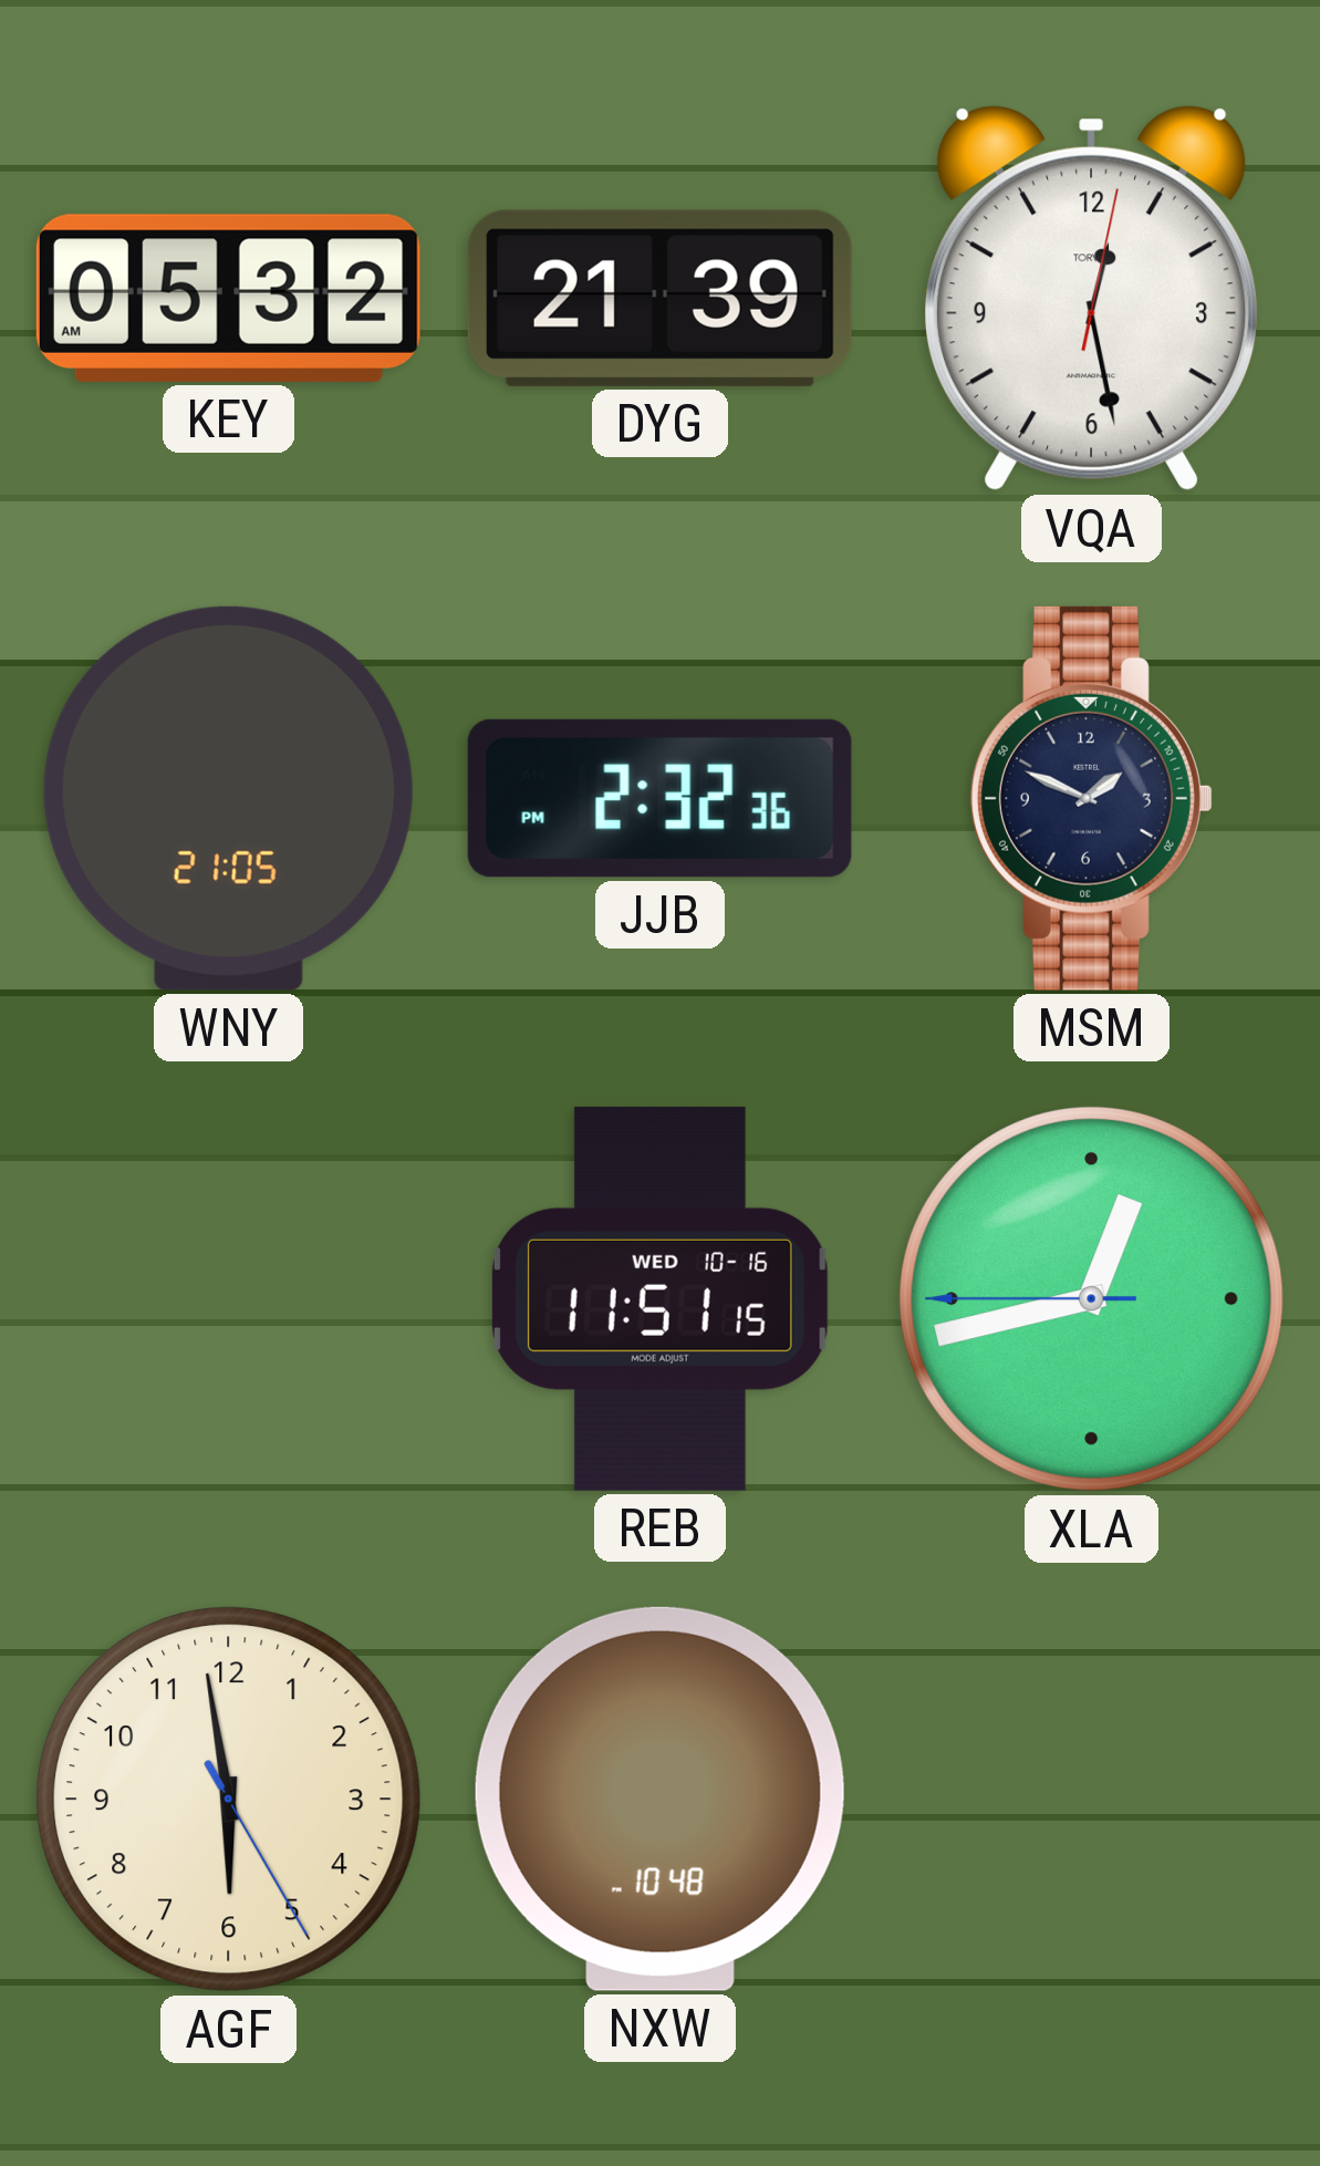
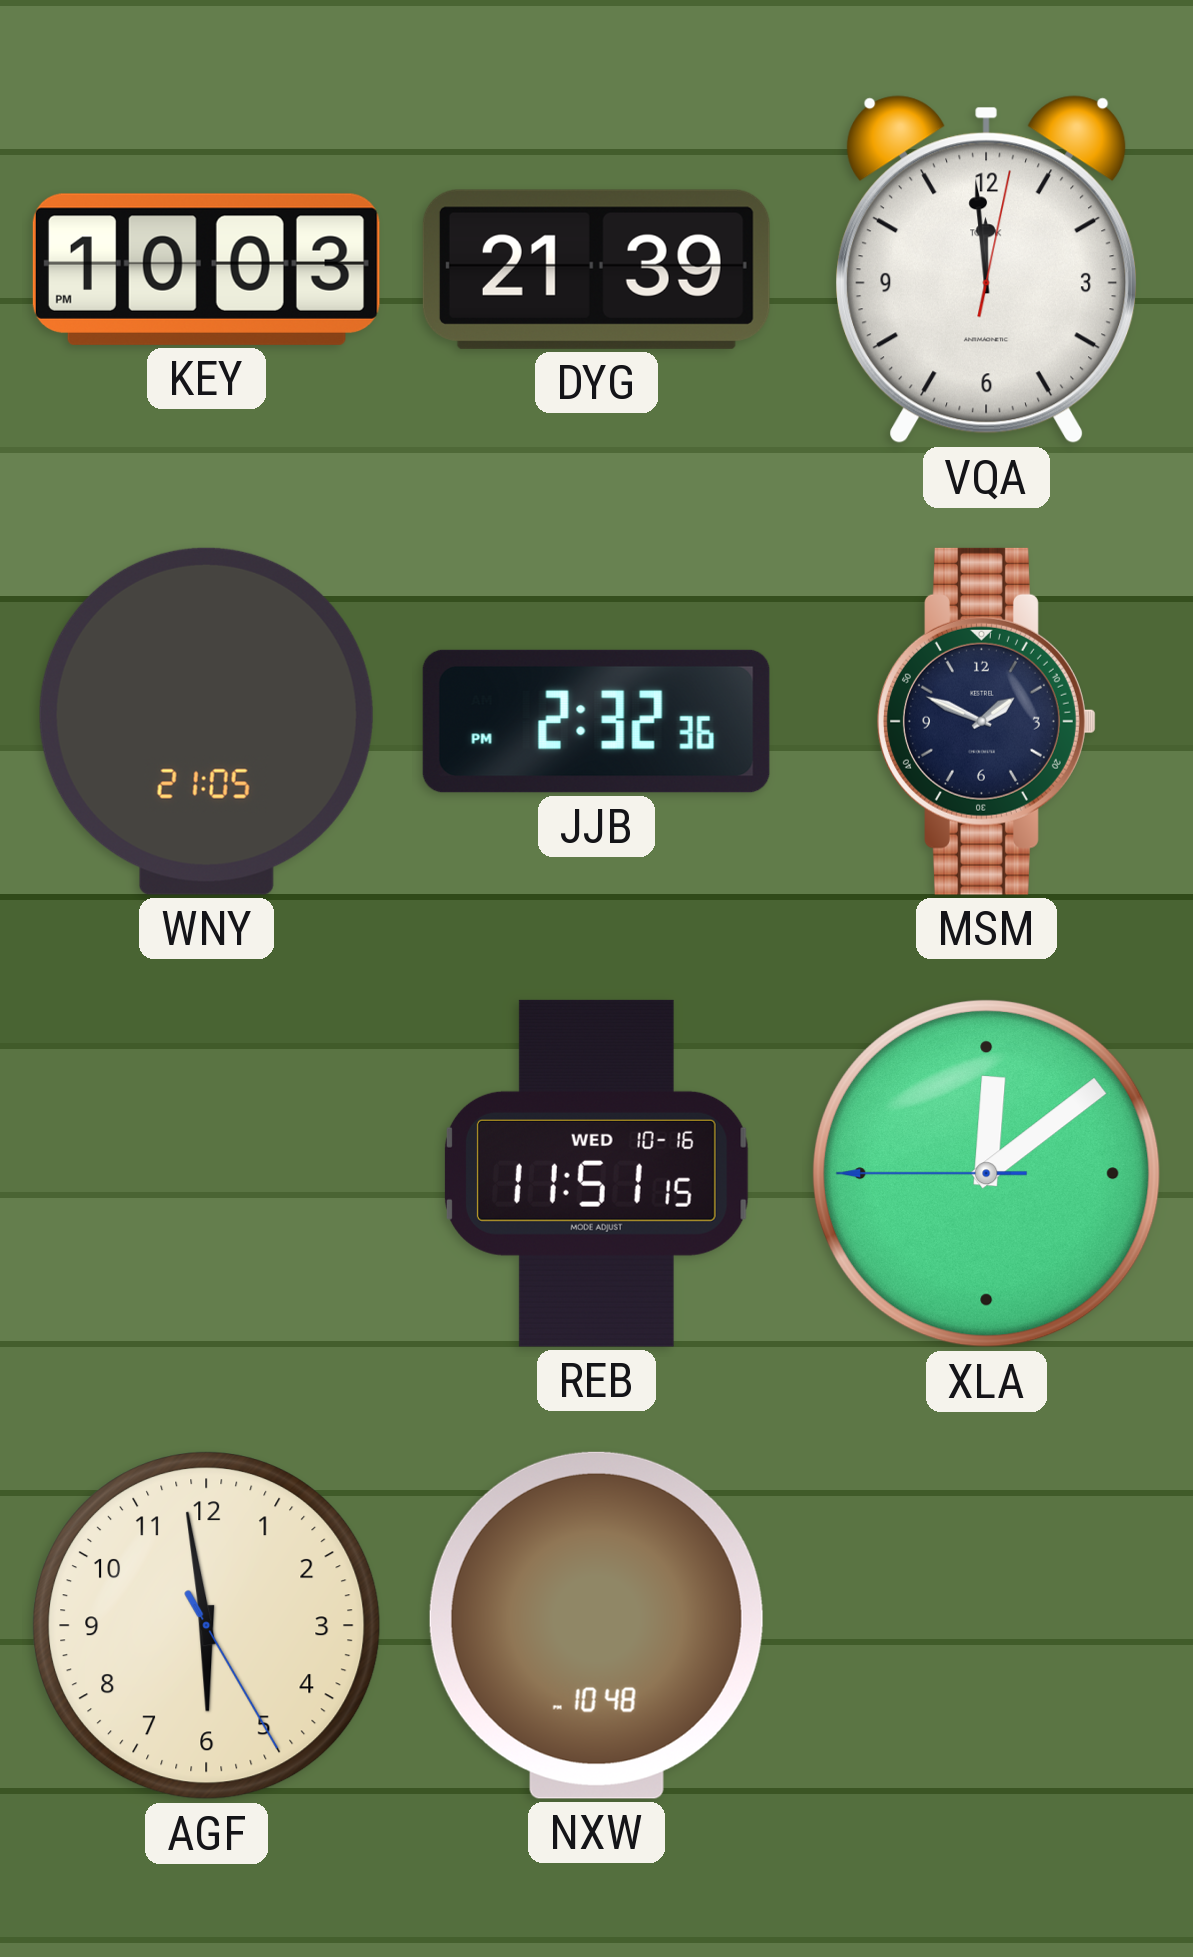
KEY: 05:32 -> 10:03 (206, 269)
VQA: 12:28 -> 11:59 (987, 270)
XLA: 12:42 -> 12:08 (987, 1174)
